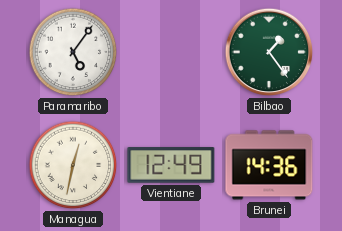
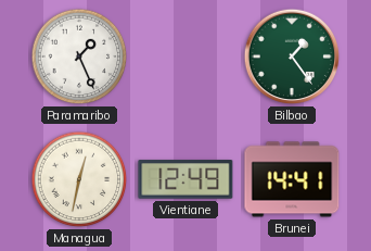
Paramaribo: 5:06 -> 1:26 (79, 57)
Brunei: 14:36 -> 14:41 (292, 179)
